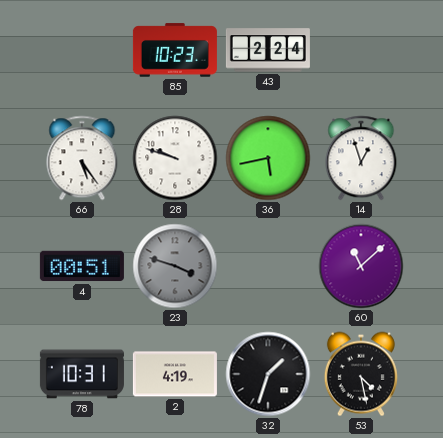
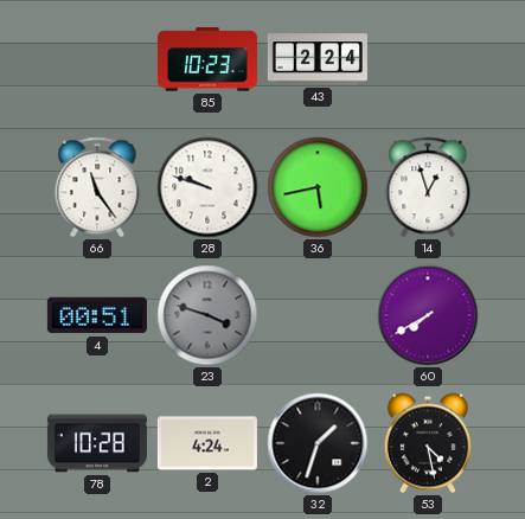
66: 5:24 -> 11:24 (97, 187)
60: 11:08 -> 7:40 (428, 315)
78: 10:31 -> 10:28 (97, 443)
2: 4:19 -> 4:24 (207, 443)
